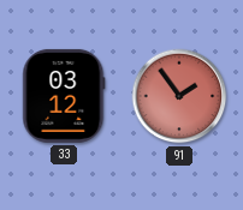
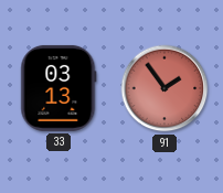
33: 03:12 -> 03:13 (59, 88)
